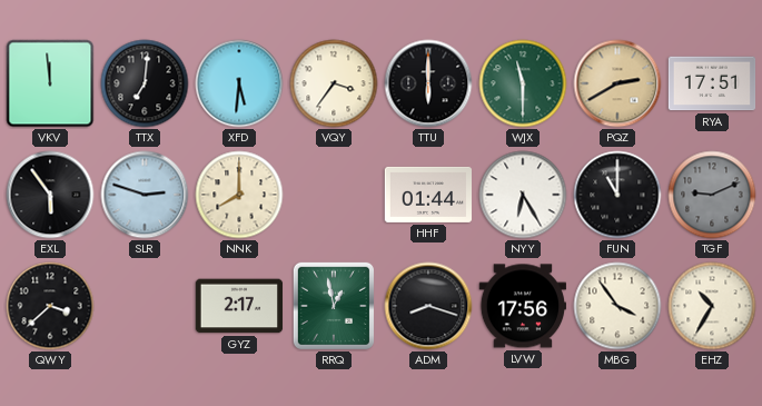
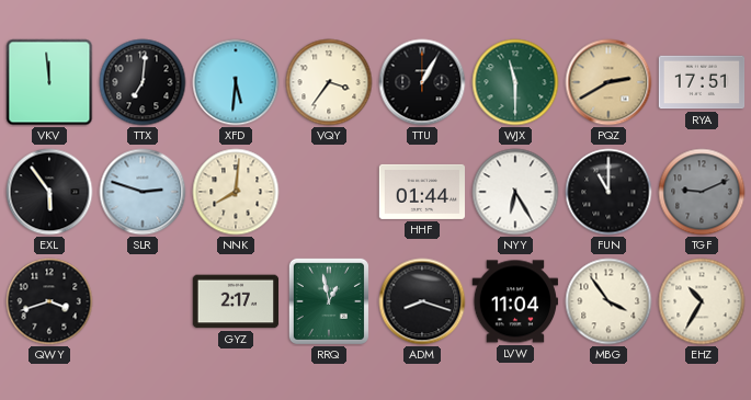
TTU: 6:00 -> 1:05 (422, 82)
NNK: 8:00 -> 8:01 (236, 192)
QWY: 3:38 -> 3:42 (49, 301)
LVW: 17:56 -> 11:04 (514, 301)
